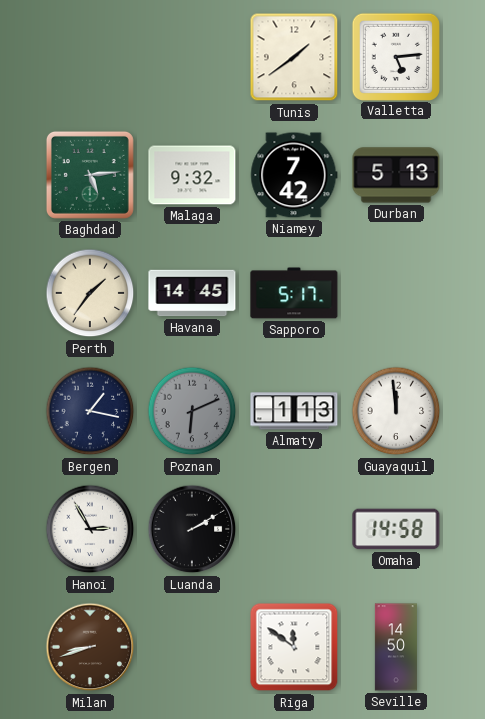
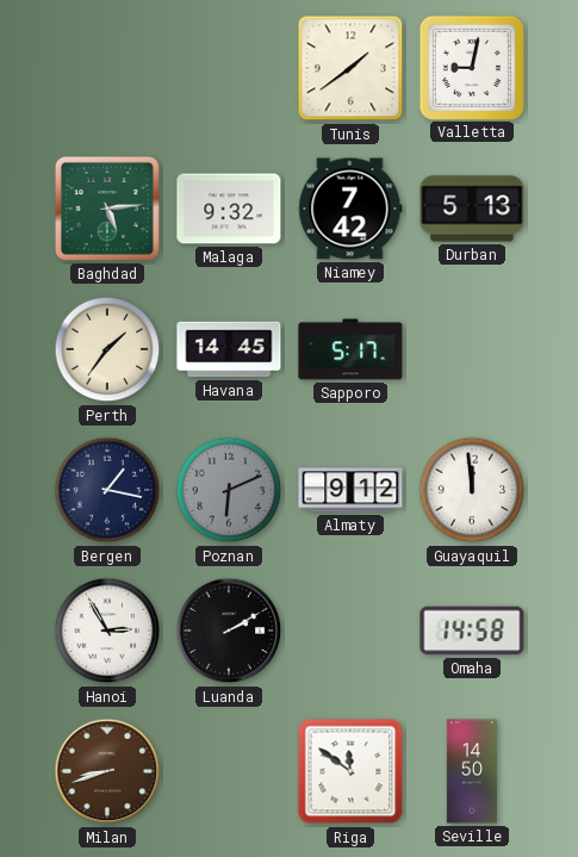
Valletta: 5:14 -> 9:02 (471, 67)
Almaty: 1:13 -> 9:12 (350, 490)
